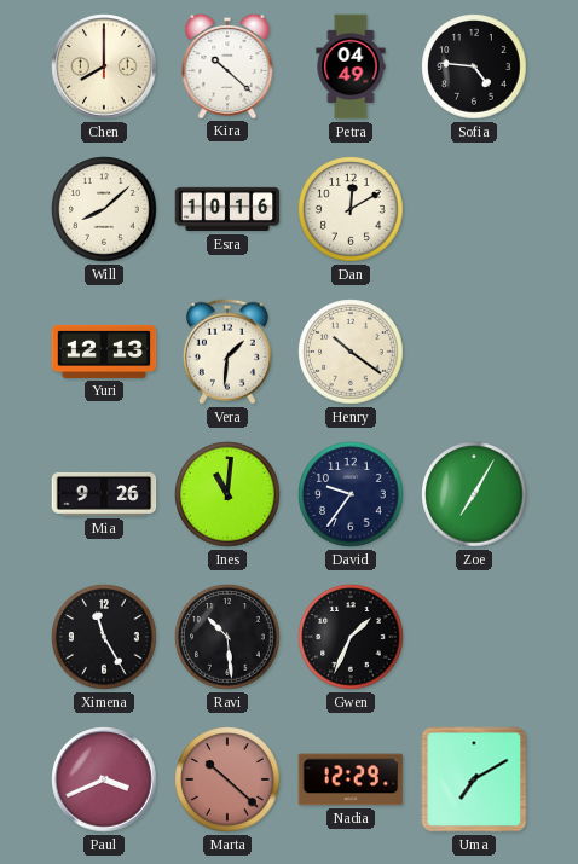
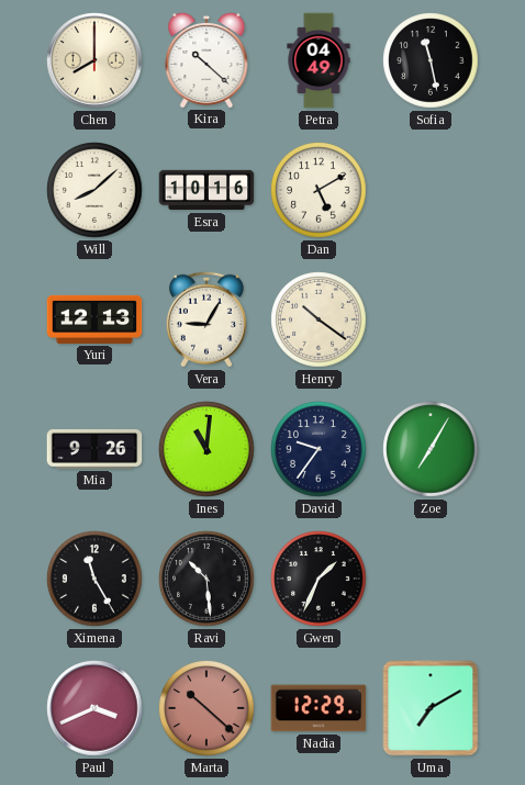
Sofia: 4:46 -> 11:28 (431, 60)
Dan: 12:10 -> 5:10 (319, 190)
Vera: 1:31 -> 9:05 (206, 319)
